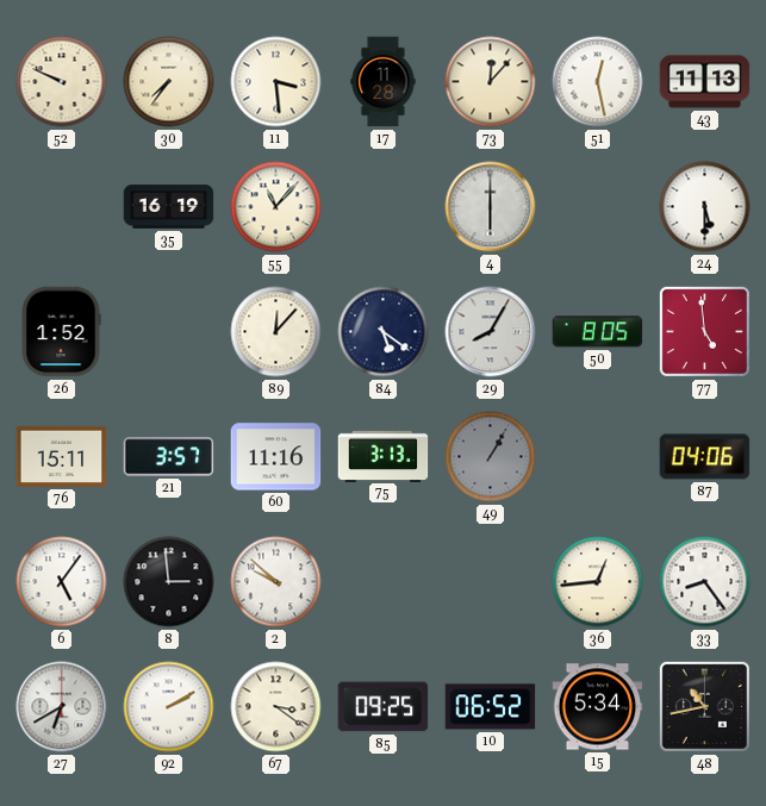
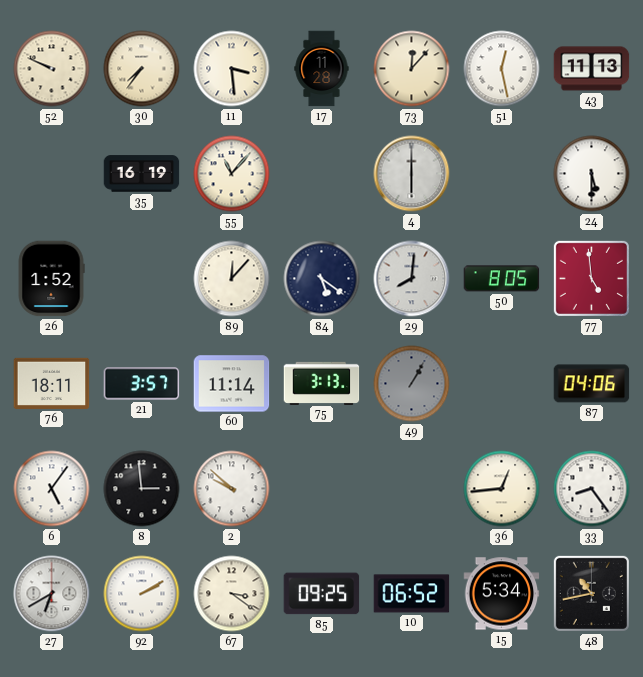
29: 8:05 -> 8:01 (412, 279)
76: 15:11 -> 18:11 (52, 383)
60: 11:16 -> 11:14 (232, 384)
